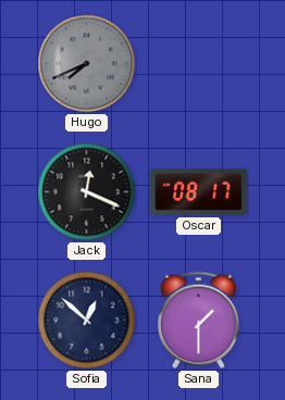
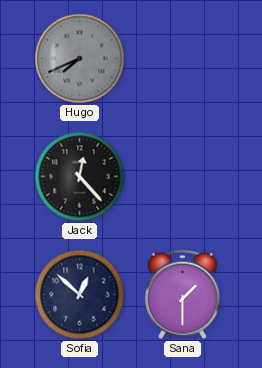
Jack: 12:19 -> 12:23 (80, 177)
Oscar: 08:17 -> none (199, 191)
